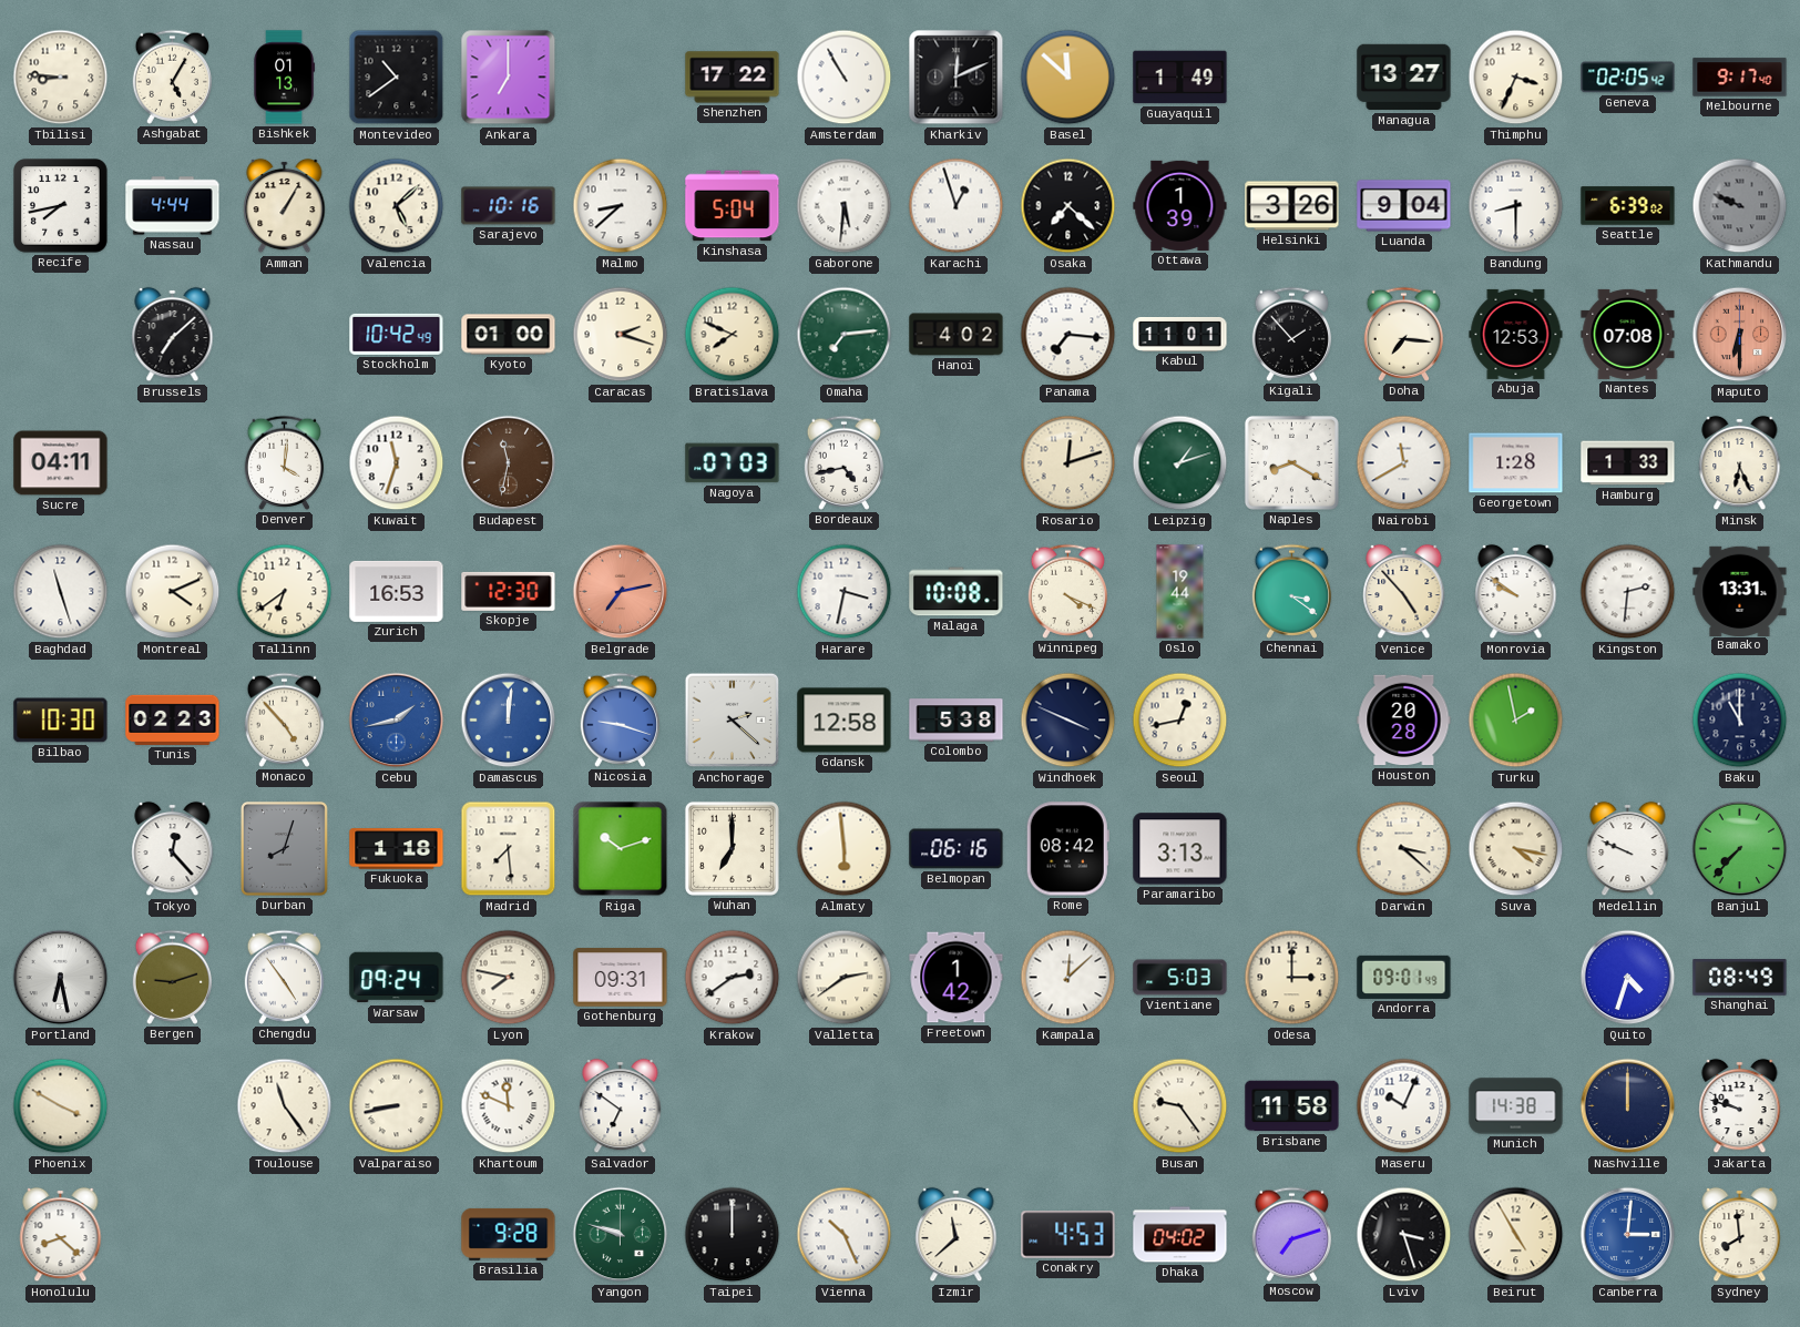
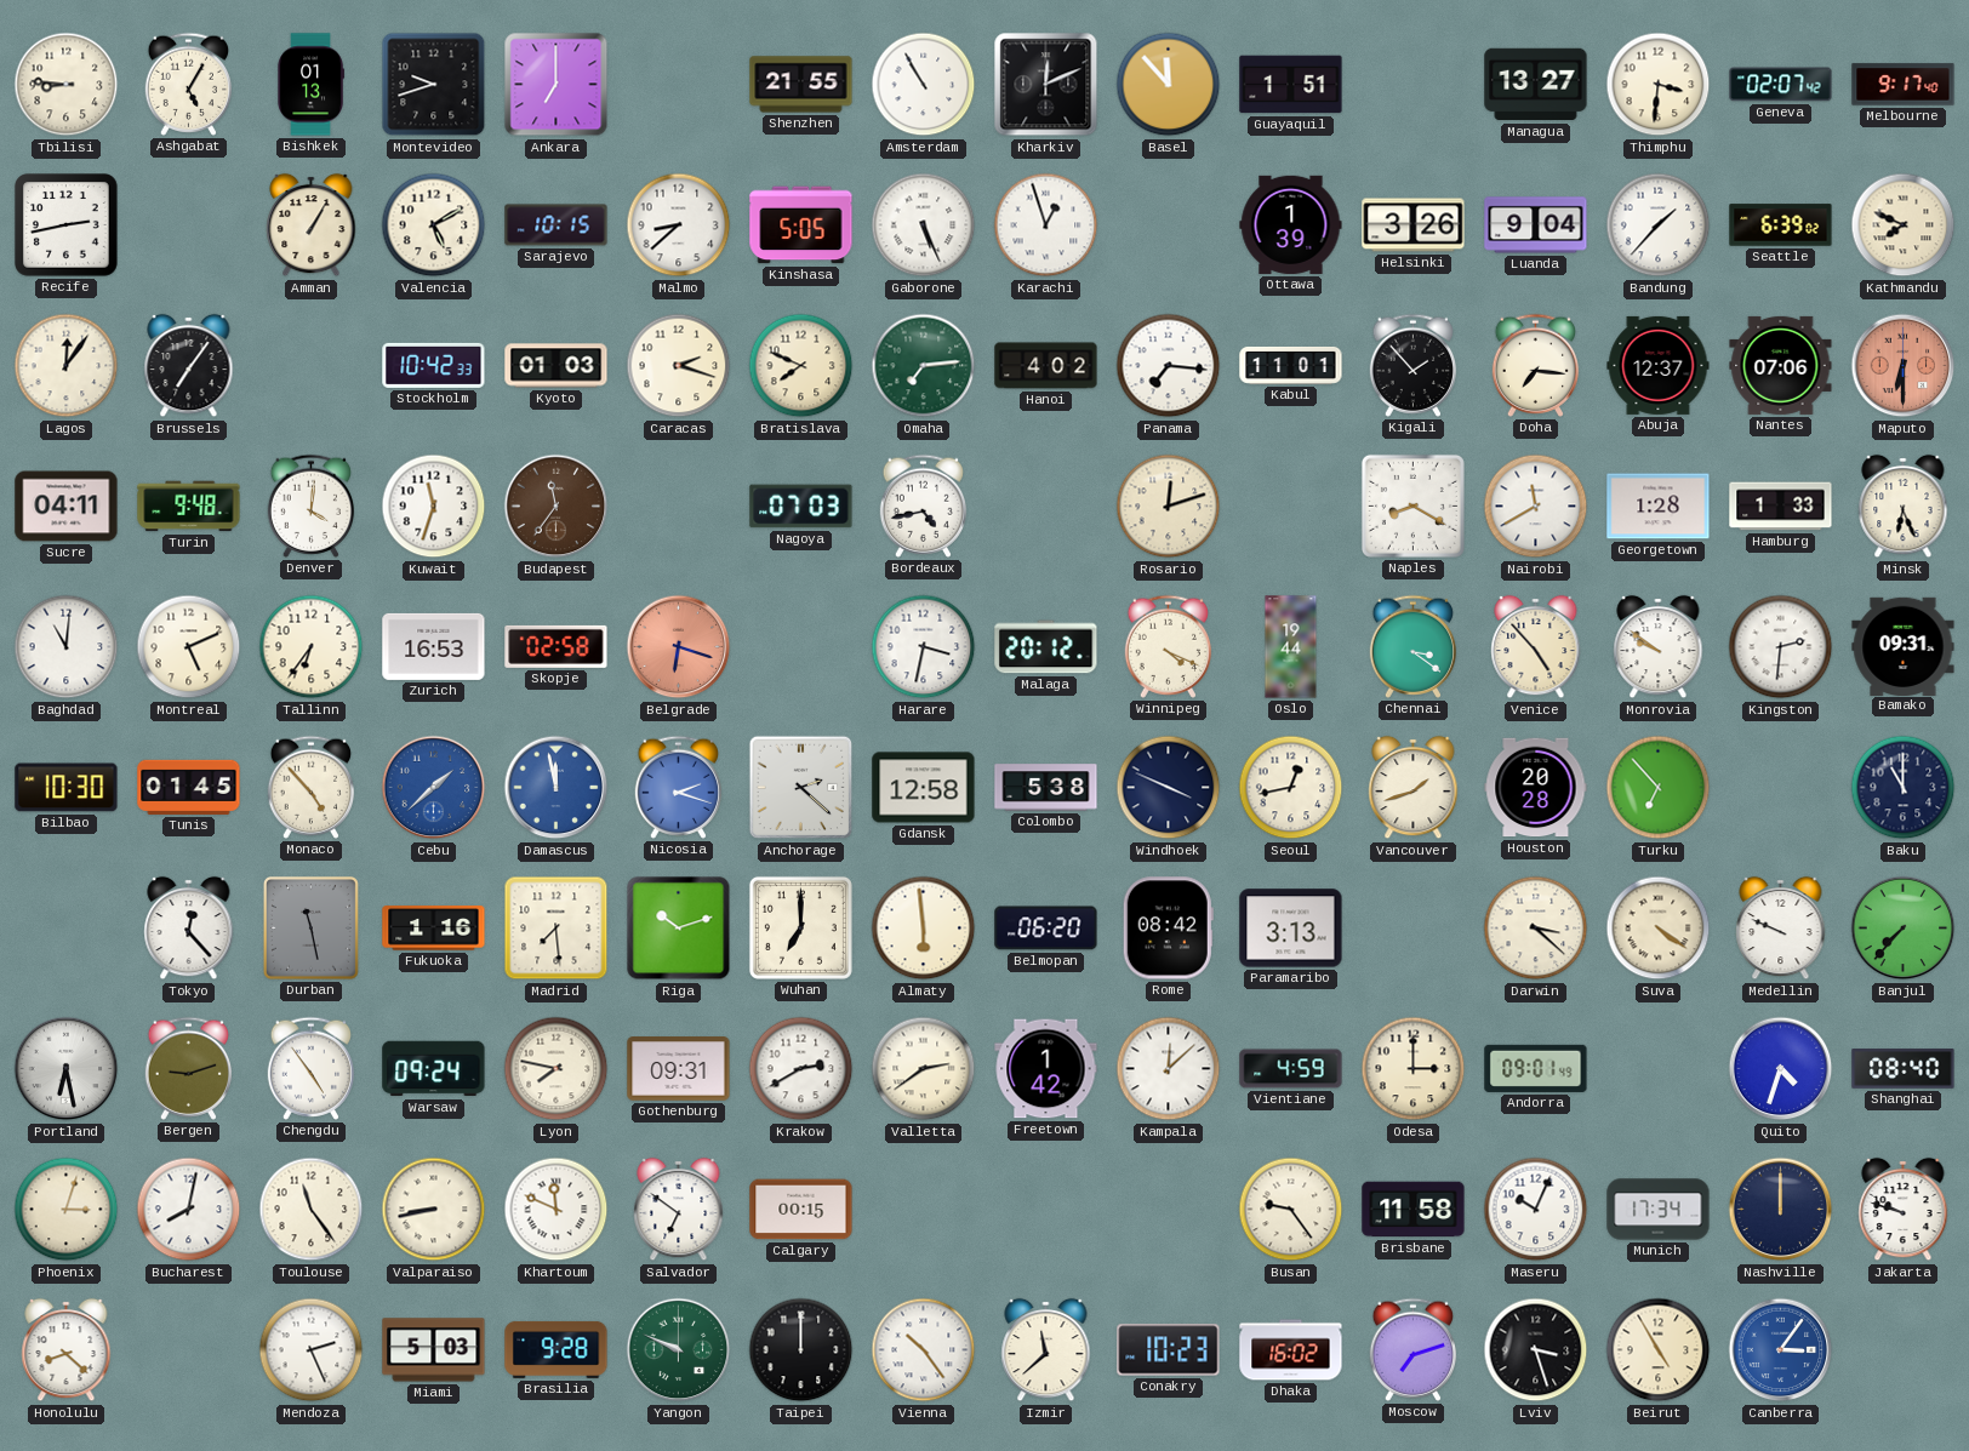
Montevideo: 10:39 -> 9:42 (434, 85)
Shenzhen: 17:22 -> 21:55 (801, 85)
Basel: 11:52 -> 11:53 (1169, 85)
Guayaquil: 1:49 -> 1:51 (1291, 85)
Thimphu: 3:34 -> 3:31 (1659, 85)
Geneva: 02:05 -> 02:07 (1781, 85)
Recife: 7:43 -> 2:43 (67, 225)
Nassau: 4:44 -> none (173, 206)
Valencia: 5:08 -> 5:10 (434, 225)
Sarajevo: 10:16 -> 10:15 (557, 225)
Kinshasa: 5:04 -> 5:05 (801, 225)
Gaborone: 5:31 -> 5:26 (924, 225)
Osaka: 7:22 -> none (1068, 206)
Bandung: 8:30 -> 1:37 (1659, 225)
Kathmandu: 9:49 -> 7:49 (1904, 225)
Kathmandu dial: grey -> cream (1904, 225)
Lagos: none -> 12:06 (67, 366)
Brussels: 7:08 -> 7:06 (189, 366)
Stockholm: 10:42:49 -> 10:42:33 (434, 365)
Kyoto: 01:00 -> 01:03 (557, 366)
Abuja: 12:53 -> 12:37 (1659, 365)
Nantes: 07:08 -> 07:06 (1781, 365)
Turin: none -> 9:48 (189, 507)
Budapest: 11:32 -> 11:36 (557, 507)
Leipzig: 1:12 -> none (1180, 463)
Baghdad: 11:27 -> 11:01 (67, 647)
Montreal: 4:11 -> 5:11 (189, 647)
Tallinn: 6:39 -> 6:36 (312, 647)
Skopje: 12:30 -> 02:58 (557, 646)
Belgrade: 7:13 -> 6:18 (679, 647)
Malaga: 10:08 -> 20:12 (1046, 647)
Bamako: 13:31 -> 09:31 (1904, 646)
Tunis: 02:23 -> 01:45 (189, 787)
Cebu: 1:43 -> 1:38 (434, 788)
Damascus: 12:01 -> 11:58 (557, 788)
Nicosia: 9:18 -> 2:18 (679, 787)
Vancouver: none -> 1:42 (1414, 788)
Turku: 1:58 -> 6:53 (1659, 788)
Durban: 8:03 -> 11:28 (310, 927)
Fukuoka: 1:18 -> 1:16 (434, 929)
Belmopan: 06:16 -> 06:20 (1046, 929)
Suva: 4:17 -> 4:21 (1659, 929)
Krakow: 2:39 -> 2:40 (801, 1069)
Vientiane: 5:03 -> 4:59 (1291, 1069)
Shanghai: 08:49 -> 08:40 (1904, 1069)
Phoenix: 3:50 -> 3:03 (67, 1210)
Bucharest: none -> 8:02 (189, 1210)
Calgary: none -> 00:15 (801, 1210)
Munich: 14:38 -> 17:34 (1659, 1210)
Mendoza: none -> 2:26 (312, 1350)
Miami: none -> 5:03 (434, 1350)
Yangon: 9:48 -> 9:49 (679, 1350)
Vienna: 10:26 -> 10:24 (924, 1350)
Conakry: 4:53 -> 10:23 (1169, 1350)
Dhaka: 04:02 -> 16:02 (1291, 1350)
Canberra: 3:01 -> 3:06 (1781, 1350)
Sydney: 7:59 -> none (1740, 1235)
